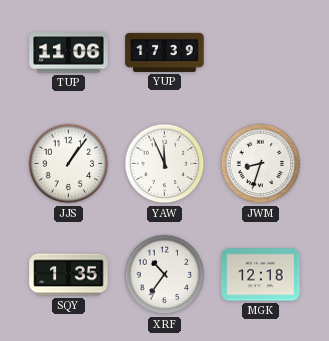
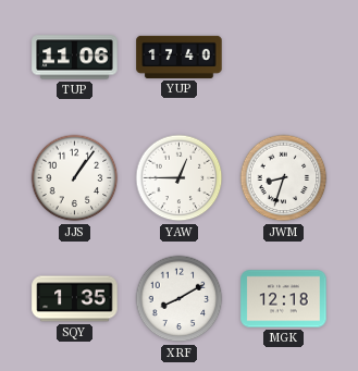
YUP: 17:39 -> 17:40 (180, 57)
YAW: 11:56 -> 12:45 (180, 178)
XRF: 10:36 -> 8:10 (180, 299)
